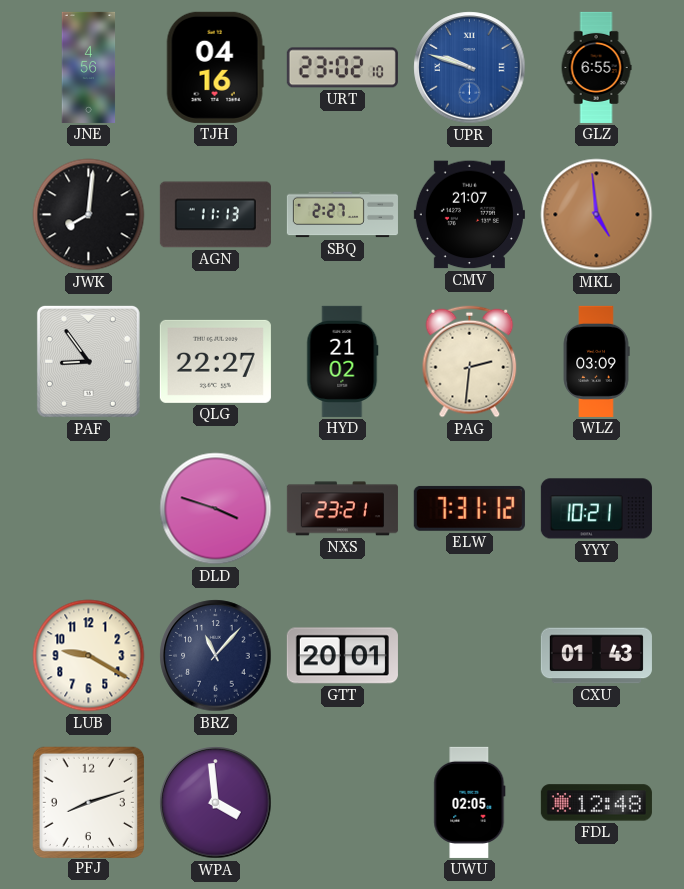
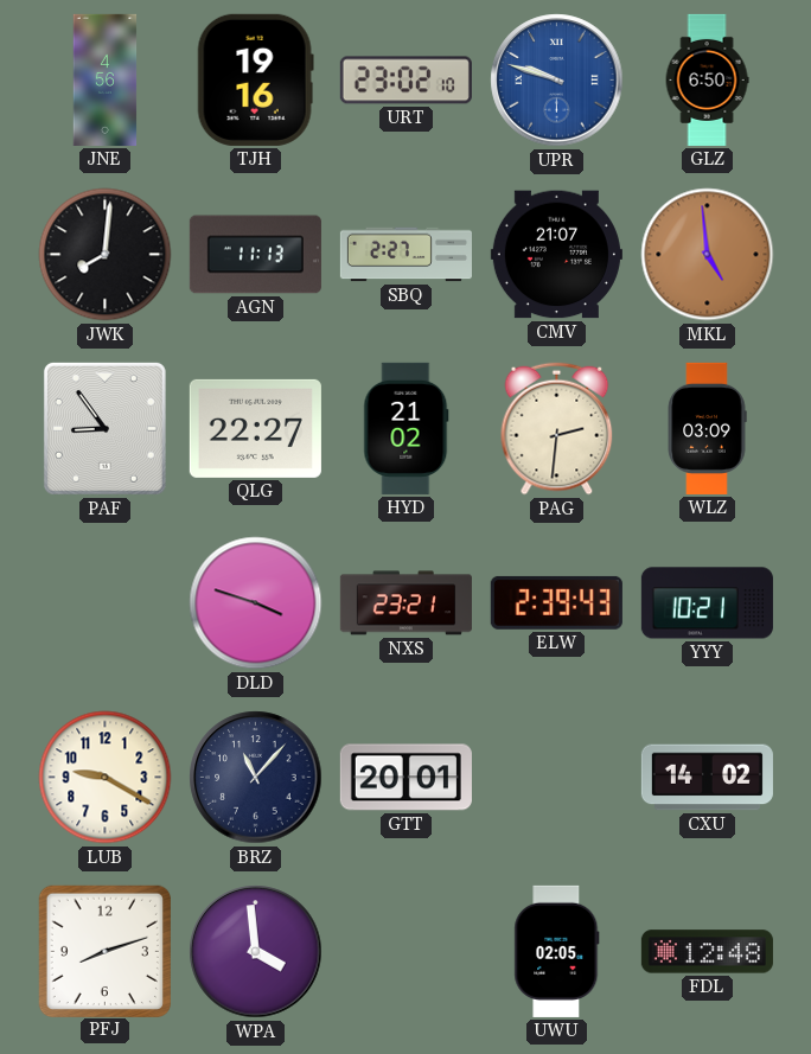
TJH: 04:16 -> 19:16 (255, 79)
GLZ: 6:55 -> 6:50 (707, 79)
ELW: 7:31 -> 2:39 (556, 602)
CXU: 01:43 -> 14:02 (707, 778)
